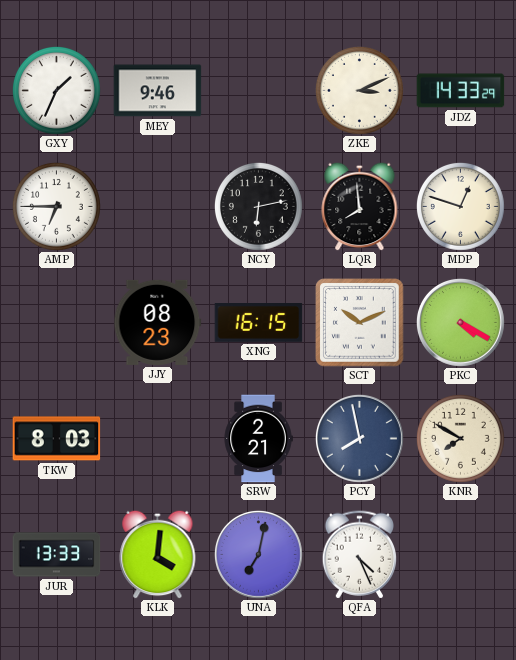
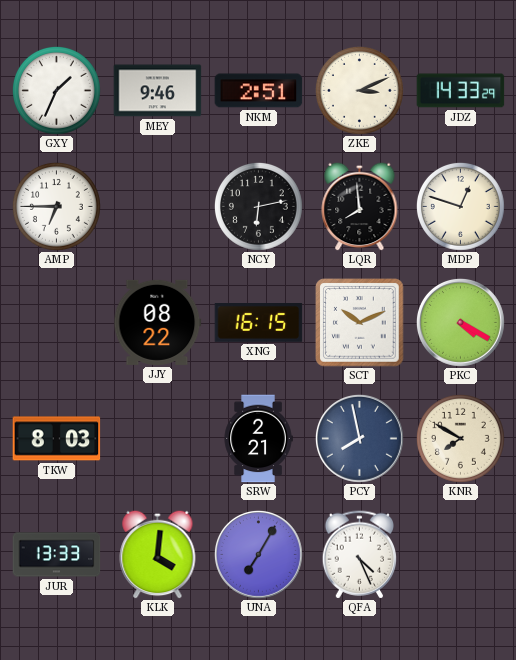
NKM: none -> 2:51 (259, 91)
JJY: 08:23 -> 08:22 (158, 322)
UNA: 7:02 -> 7:05 (258, 554)
